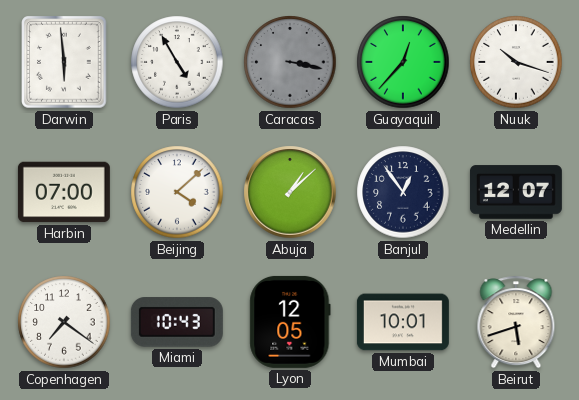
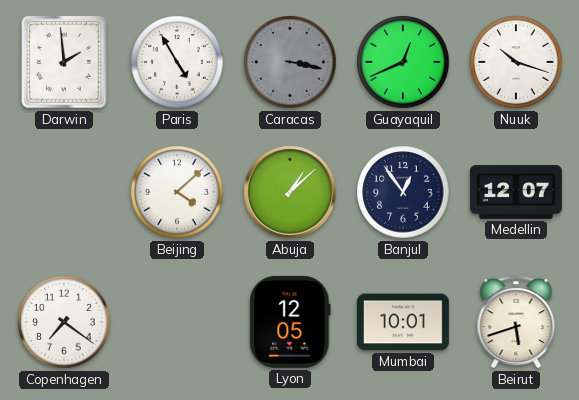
Darwin: 5:59 -> 1:59 (64, 62)
Guayaquil: 12:37 -> 12:41 (403, 62)
Harbin: 07:00 -> none (64, 192)
Miami: 10:43 -> none (177, 322)
